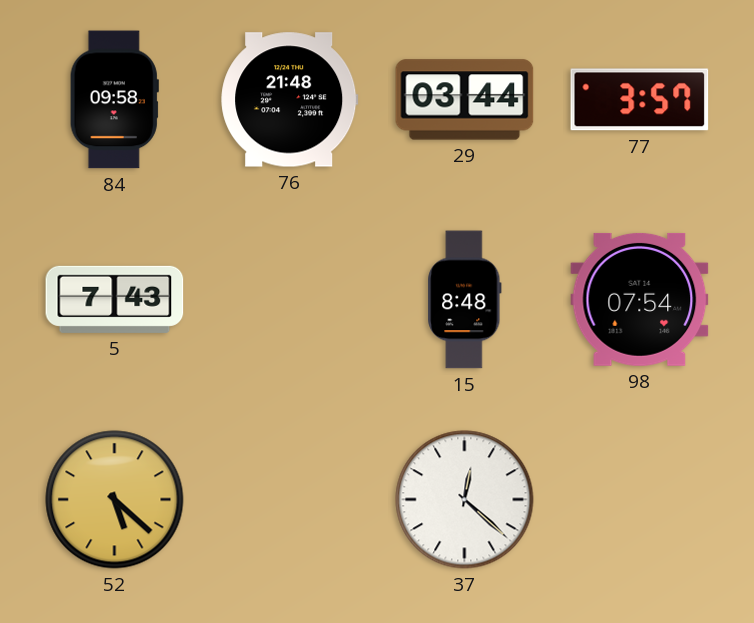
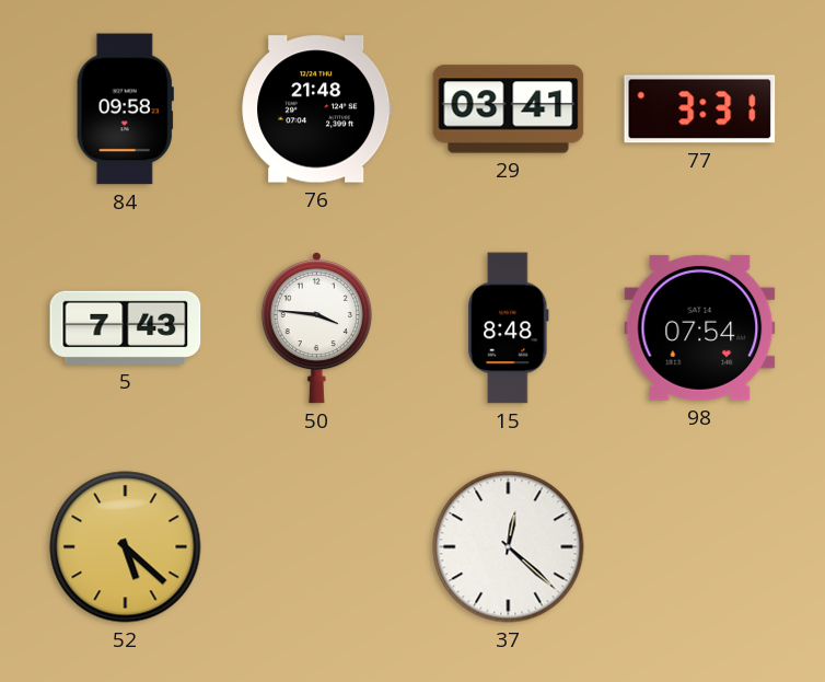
29: 03:44 -> 03:41 (509, 109)
77: 3:57 -> 3:31 (700, 109)
50: none -> 3:46 (316, 327)
